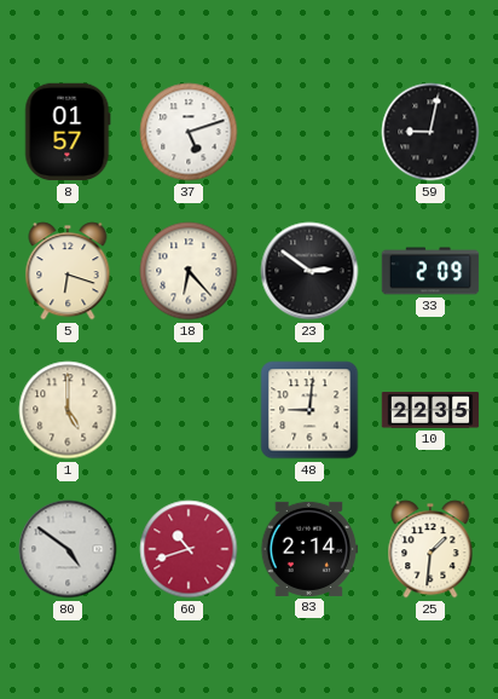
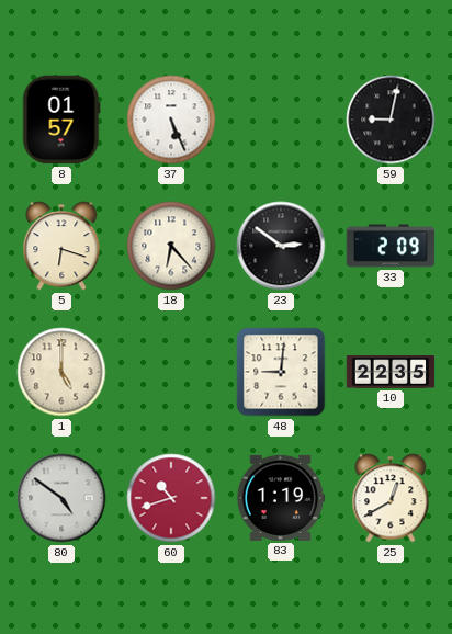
37: 5:12 -> 5:26 (171, 120)
83: 2:14 -> 1:19 (281, 498)
25: 1:31 -> 12:40 (391, 498)
